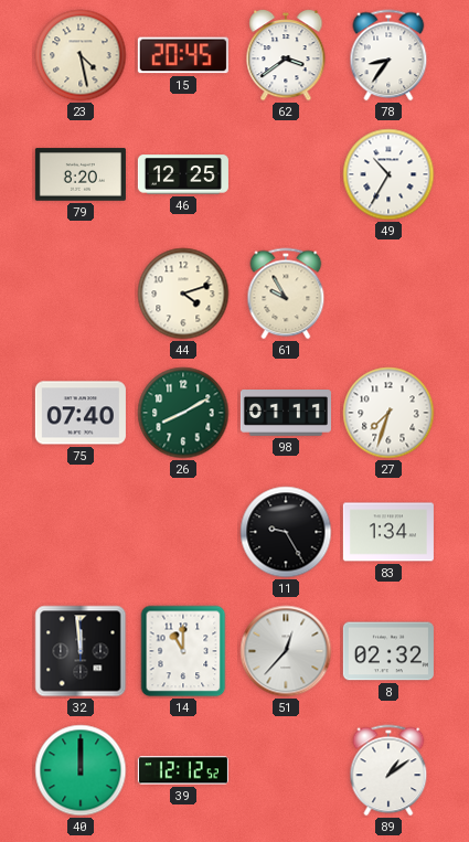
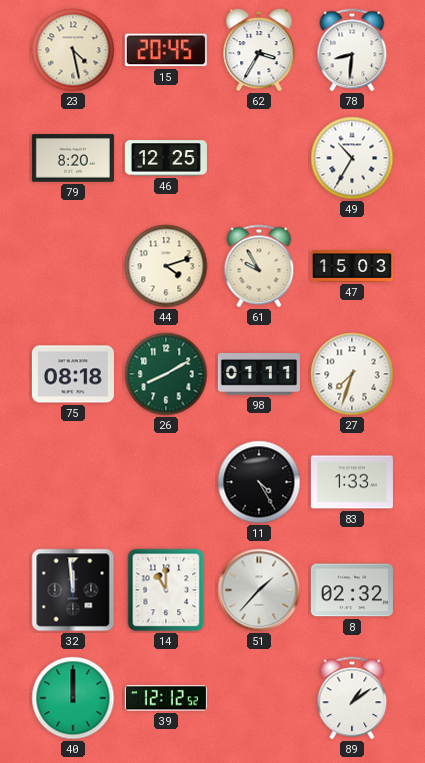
62: 3:39 -> 3:35 (259, 50)
78: 8:36 -> 8:31 (352, 50)
47: none -> 15:03 (352, 266)
75: 07:40 -> 08:18 (73, 374)
11: 9:25 -> 4:25 (259, 482)
83: 1:34 -> 1:33 (352, 482)
51: 12:37 -> 1:37 (259, 590)
